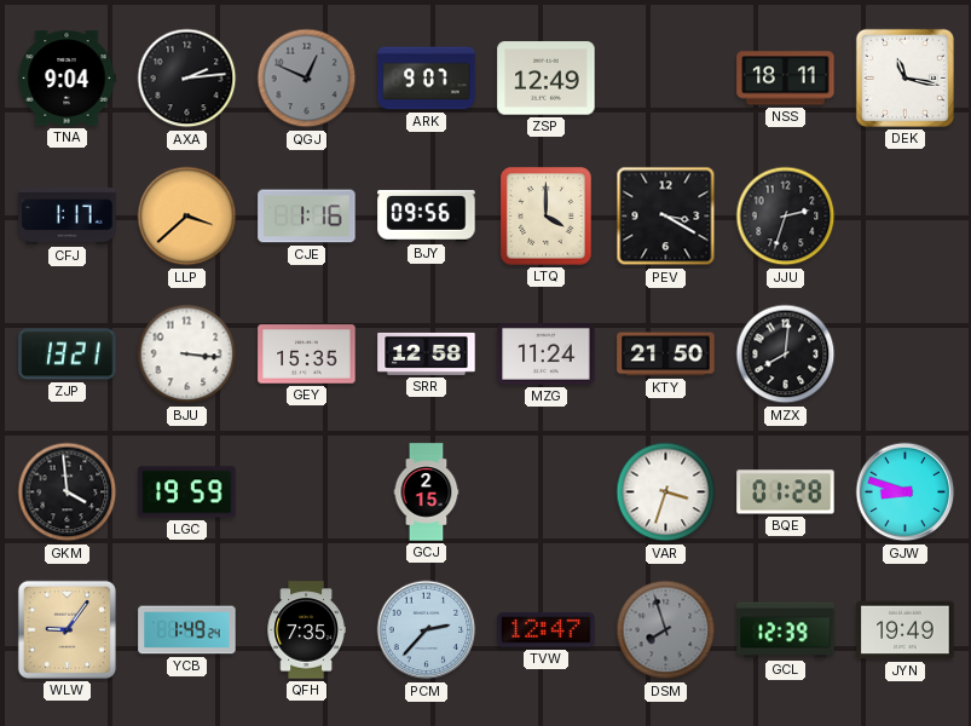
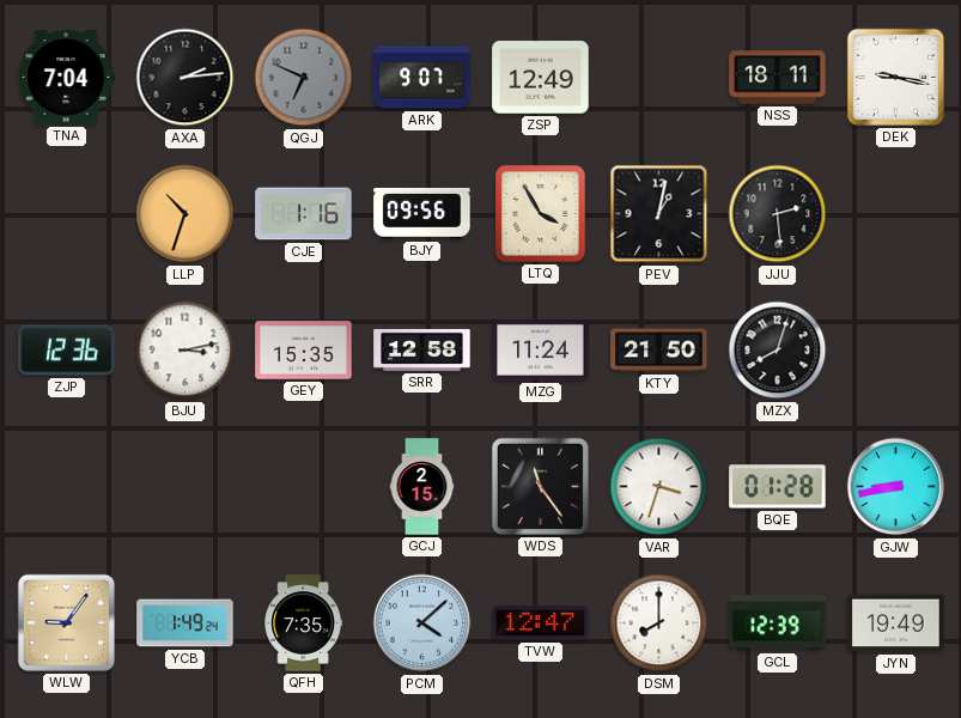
TNA: 9:04 -> 7:04 (66, 78)
QGJ: 12:49 -> 6:49 (304, 78)
DEK: 11:17 -> 9:17 (895, 77)
CFJ: 1:17 -> none (68, 215)
LLP: 3:38 -> 10:33 (185, 214)
LTQ: 4:00 -> 3:55 (541, 214)
PEV: 3:20 -> 1:02 (659, 214)
JJU: 2:33 -> 2:29 (778, 214)
ZJP: 13:21 -> 12:36 (67, 351)
BJU: 3:16 -> 3:13 (185, 351)
MZX: 8:01 -> 8:03 (778, 351)
GKM: 3:59 -> none (68, 492)
LGC: 19:59 -> none (187, 492)
WDS: none -> 11:24 (540, 486)
GJW: 8:48 -> 8:43 (896, 487)
PCM: 2:37 -> 4:08 (422, 623)
DSM: 7:57 -> 8:00 (659, 623)
DSM dial: grey -> white (659, 623)
